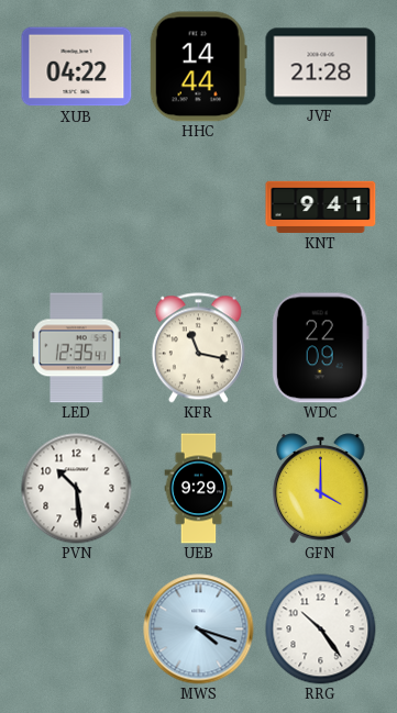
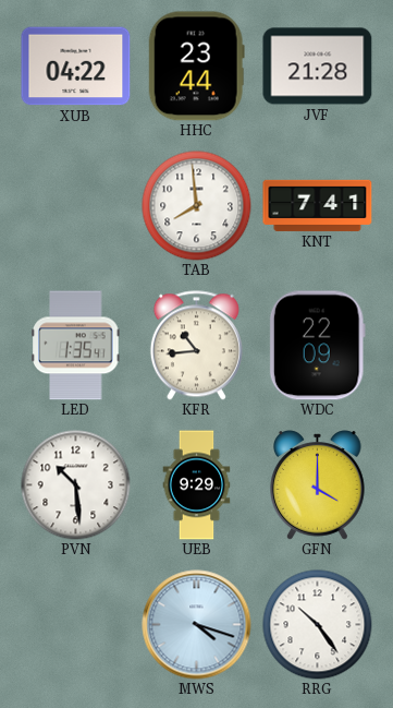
HHC: 14:44 -> 23:44 (196, 67)
TAB: none -> 7:59 (197, 206)
KNT: 9:41 -> 7:41 (318, 205)
LED: 12:35 -> 1:35 (76, 346)
KFR: 11:17 -> 10:44 (196, 346)
